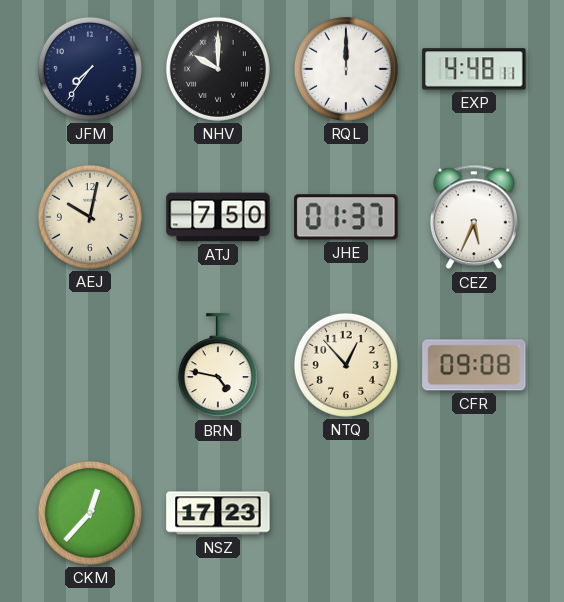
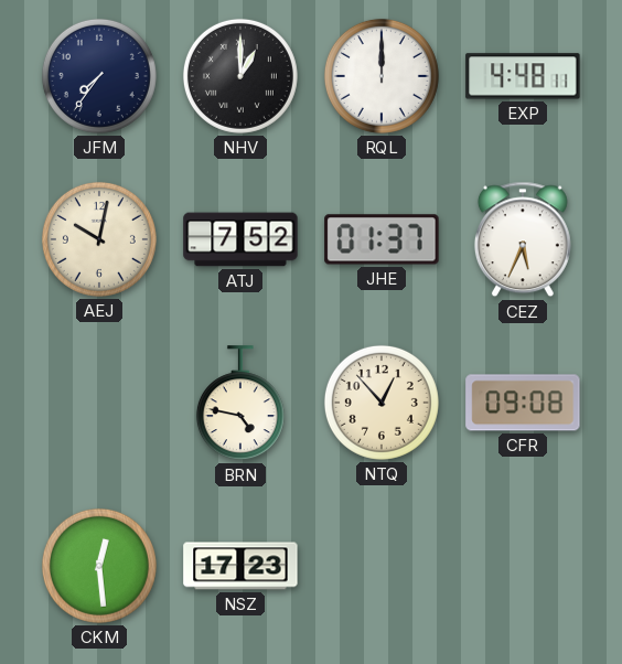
NHV: 10:00 -> 1:00 (240, 76)
ATJ: 7:50 -> 7:52 (240, 239)
CKM: 12:37 -> 12:29 (99, 566)
